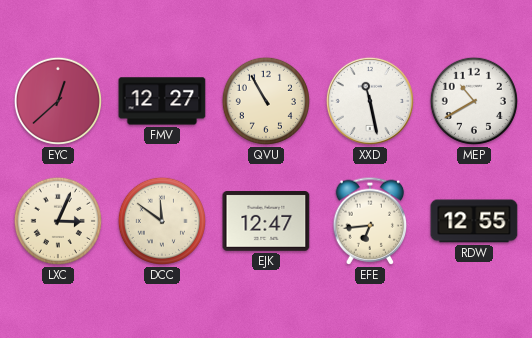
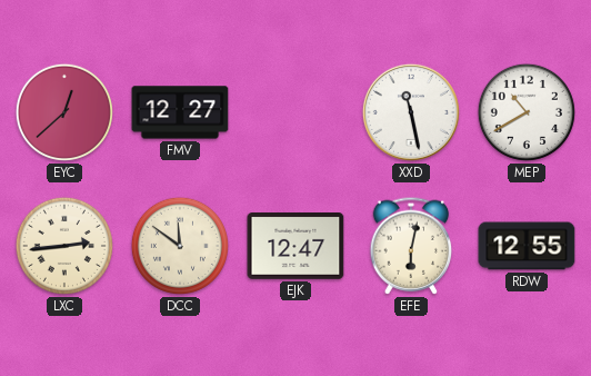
QVU: 10:55 -> none (266, 101)
LXC: 3:04 -> 2:44 (64, 246)
EFE: 6:44 -> 6:02 (411, 246)
